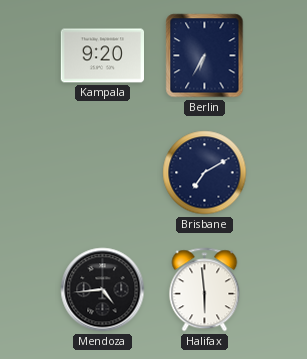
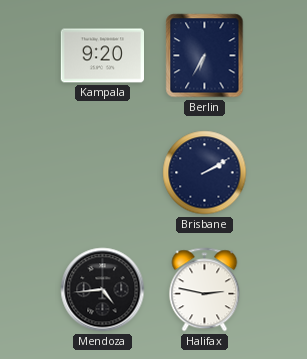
Brisbane: 7:10 -> 2:10 (205, 173)
Halifax: 5:59 -> 2:47 (205, 290)
